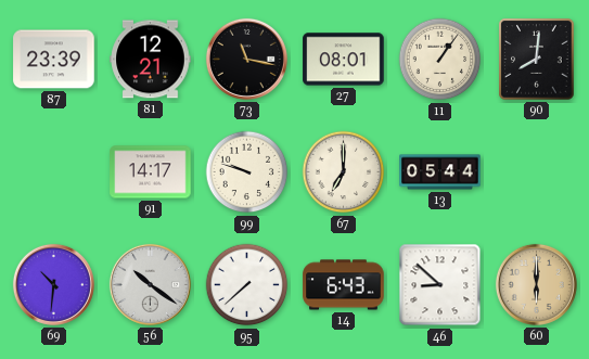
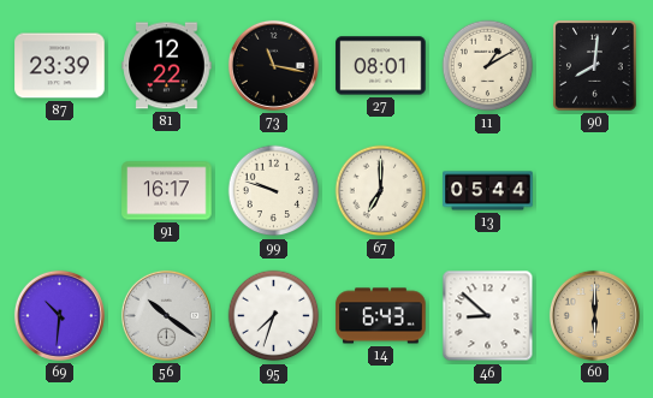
81: 12:21 -> 12:22 (167, 66)
11: 1:06 -> 1:10 (488, 66)
91: 14:17 -> 16:17 (167, 191)
95: 7:38 -> 7:33 (274, 316)
